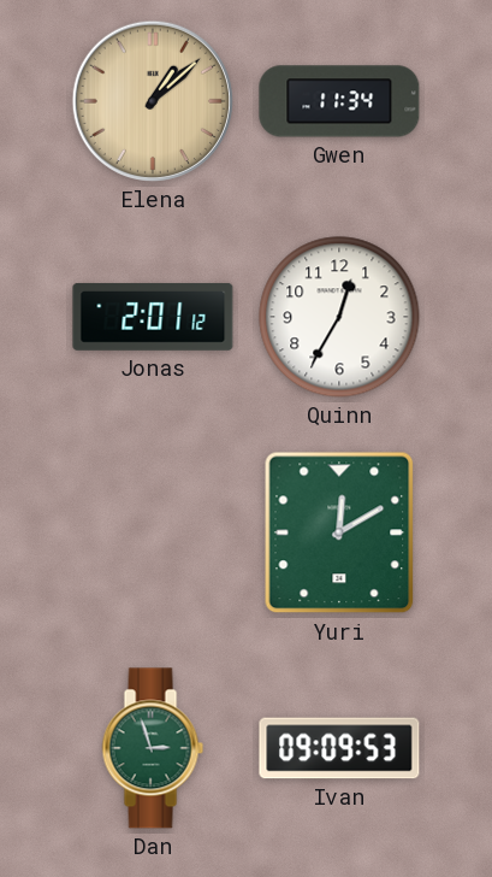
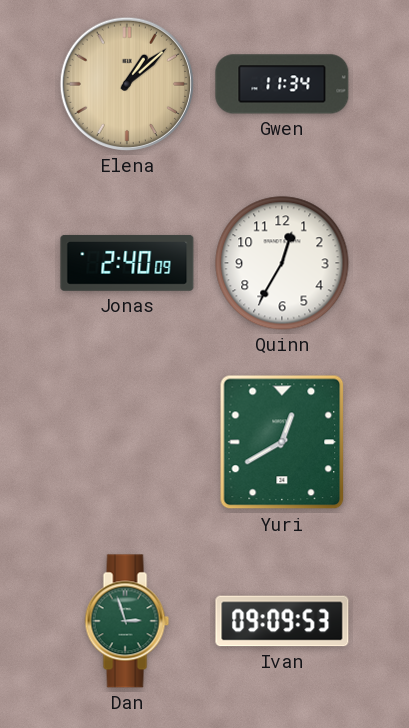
Jonas: 2:01 -> 2:40 (127, 263)
Yuri: 12:10 -> 12:40 (282, 442)
